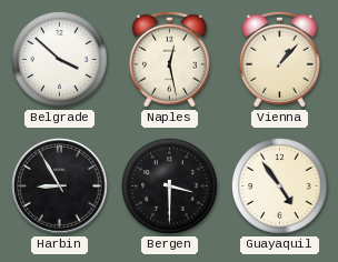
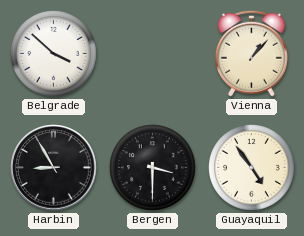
Naples: 12:28 -> none (169, 59)
